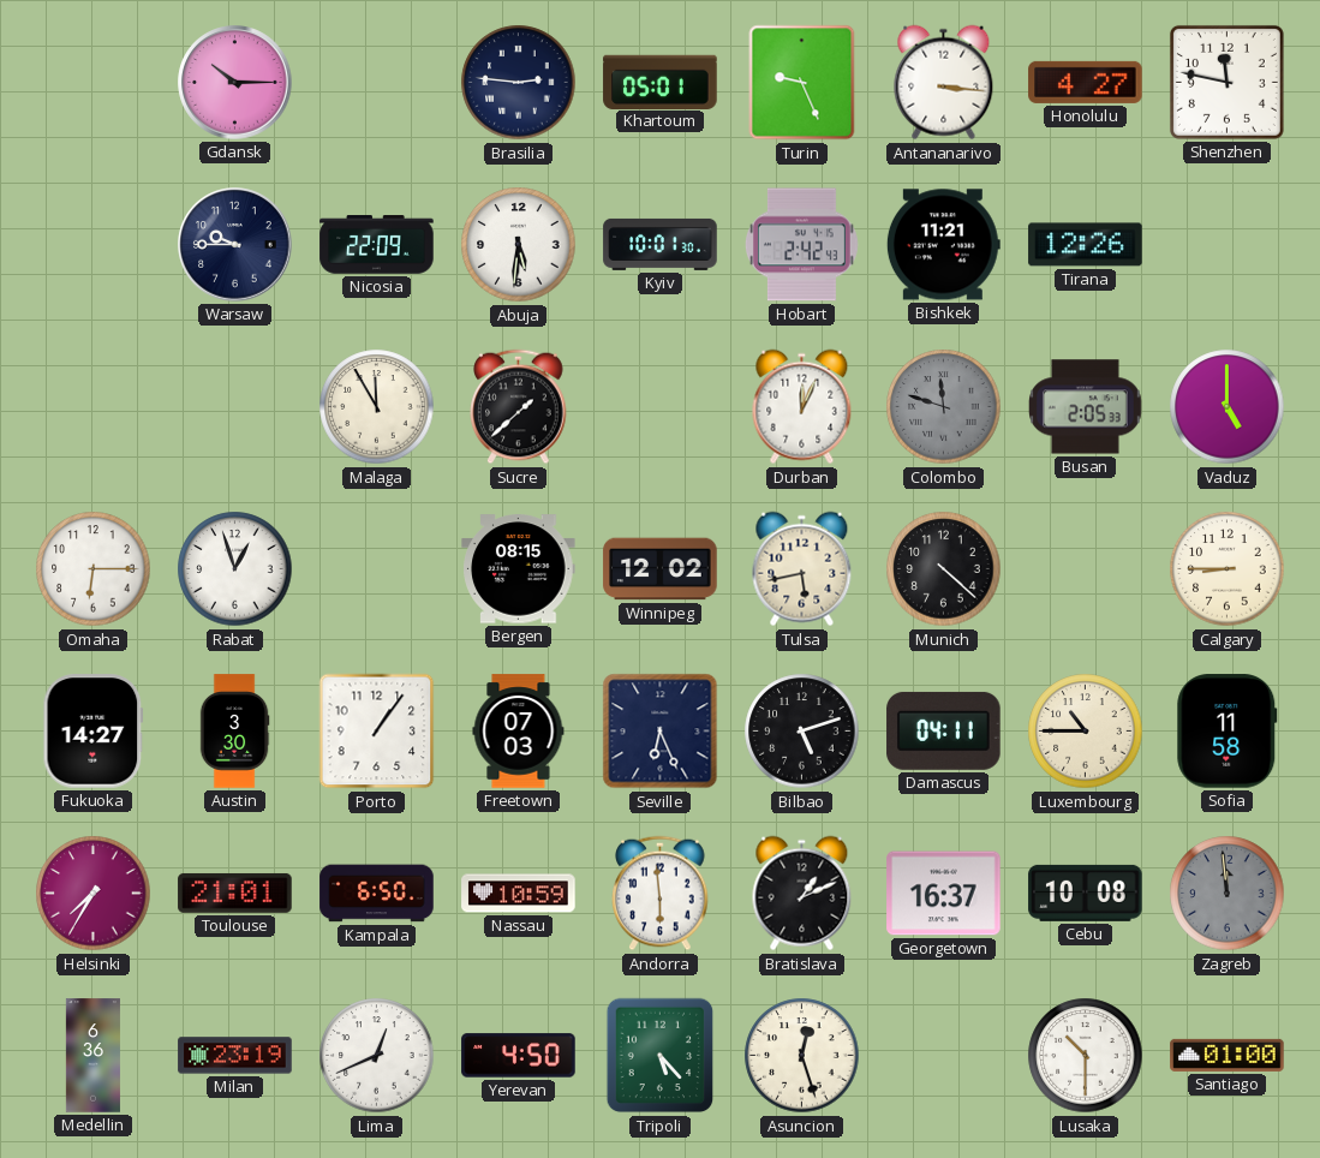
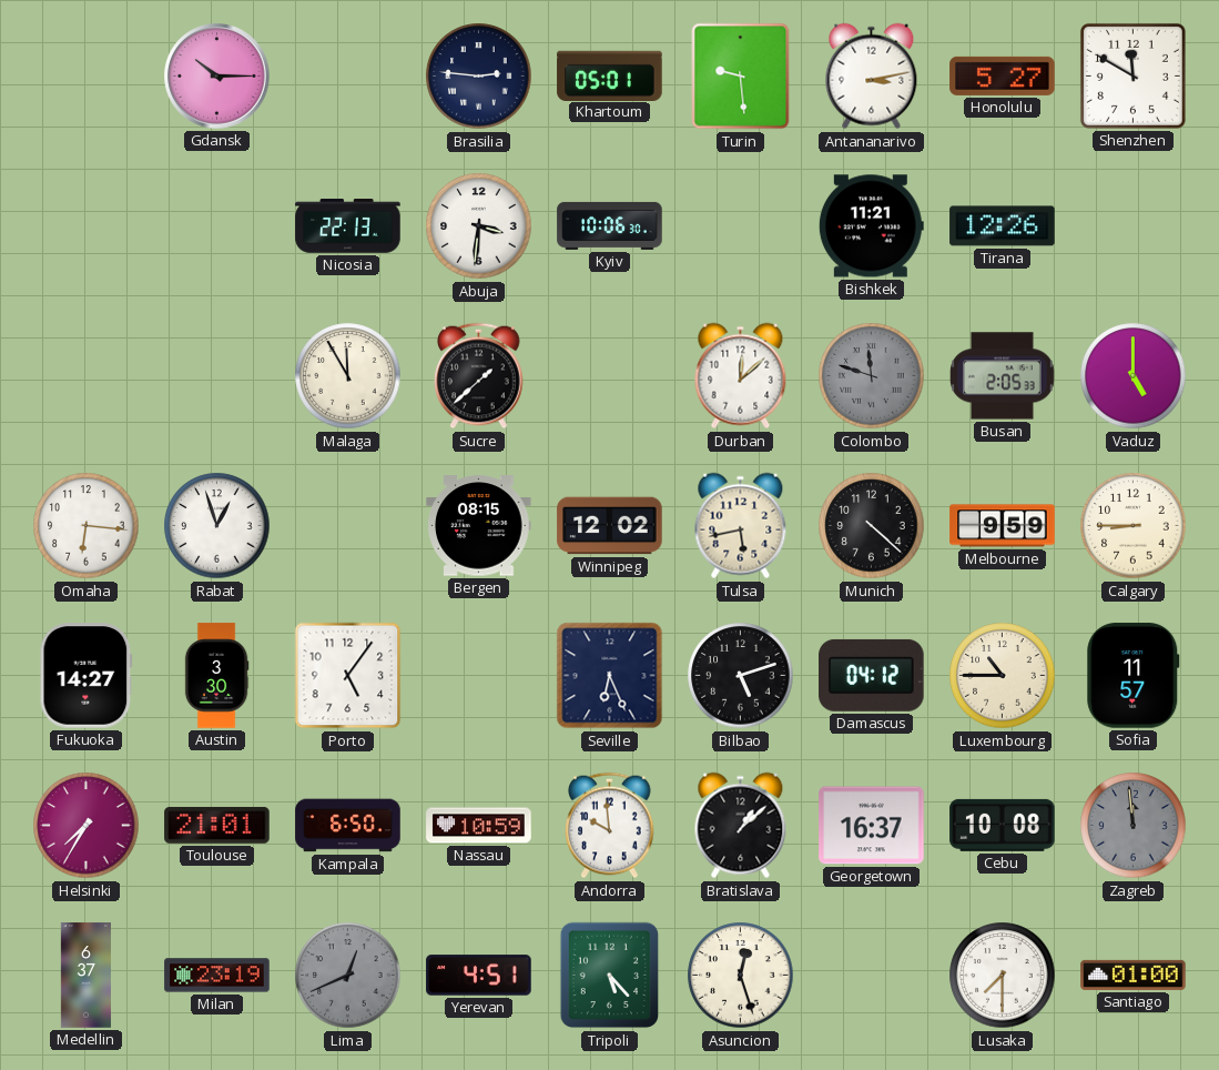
Turin: 9:26 -> 9:29 (741, 77)
Antananarivo: 3:16 -> 3:13 (872, 77)
Honolulu: 4:27 -> 5:27 (1003, 75)
Shenzhen: 11:47 -> 11:50 (1132, 75)
Warsaw: 9:45 -> none (235, 245)
Nicosia: 22:09 -> 22:13 (348, 226)
Abuja: 5:31 -> 3:31 (479, 226)
Kyiv: 10:01 -> 10:06 (610, 225)
Hobart: 2:42 -> none (801, 245)
Durban: 12:04 -> 12:08 (741, 376)
Omaha: 6:15 -> 6:16 (87, 526)
Melbourne: none -> 9:59 (1003, 526)
Porto: 1:06 -> 5:06 (348, 676)
Freetown: 07:03 -> none (519, 732)
Damascus: 04:11 -> 04:12 (872, 675)
Sofia: 11:58 -> 11:57 (1134, 676)
Andorra: 5:59 -> 9:59 (610, 826)
Bratislava: 1:11 -> 1:08 (741, 826)
Medellin: 6:36 -> 6:37 (85, 976)
Lima dial: white -> grey (348, 976)
Yerevan: 4:50 -> 4:51 (479, 976)
Lusaka: 10:30 -> 7:30 (1003, 976)
